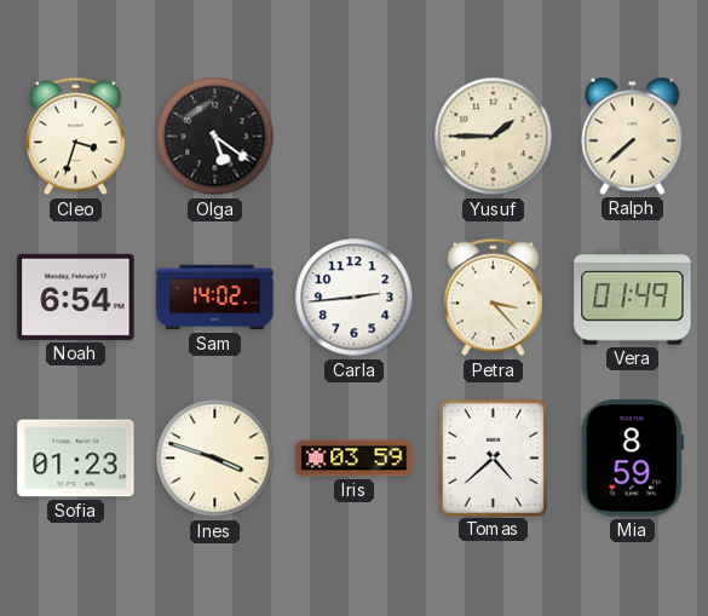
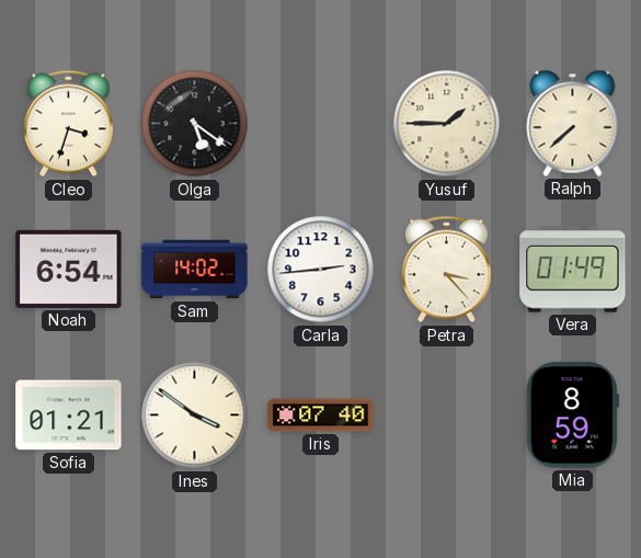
Sofia: 01:23 -> 01:21 (69, 415)
Ines: 3:48 -> 3:51 (195, 415)
Iris: 03:59 -> 07:40 (321, 415)
Tomas: 4:38 -> none (493, 457)
